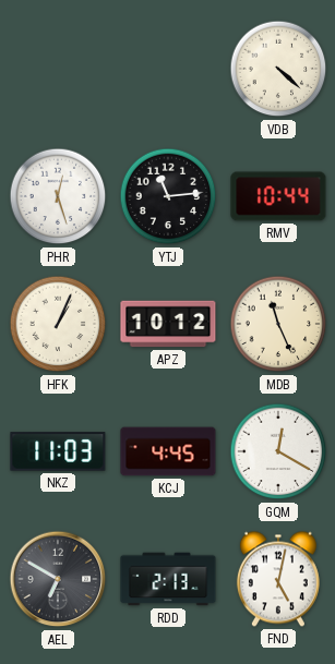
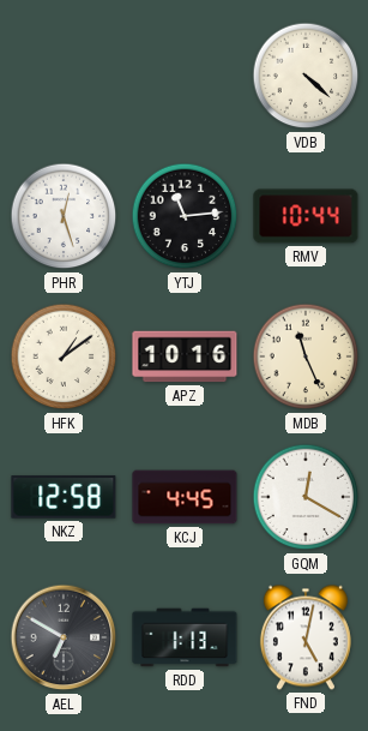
HFK: 1:04 -> 1:09 (64, 356)
APZ: 10:12 -> 10:16 (185, 356)
NKZ: 11:03 -> 12:58 (64, 497)
RDD: 2:13 -> 1:13 (185, 637)
